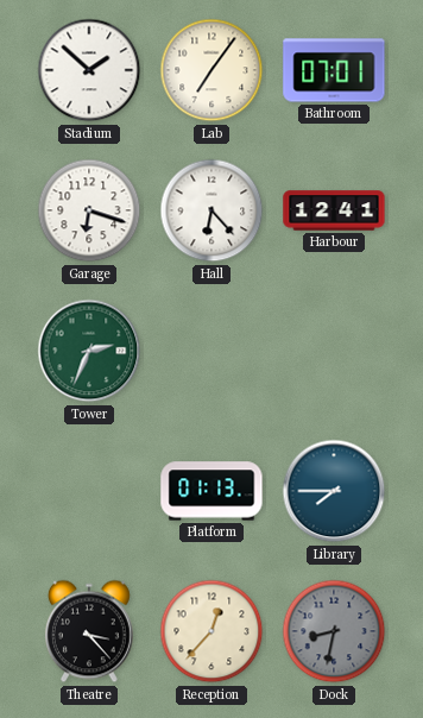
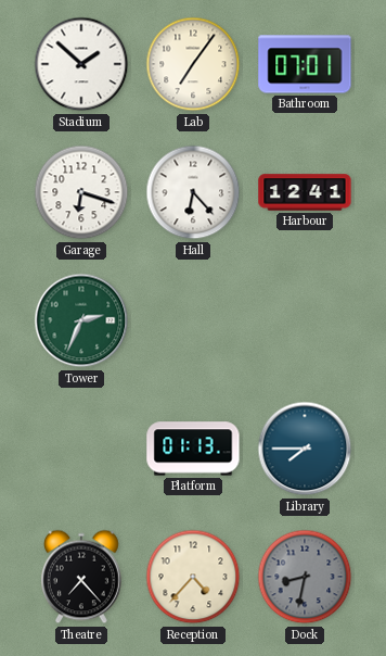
Theatre: 3:23 -> 7:23 (81, 577)
Reception: 12:37 -> 4:37 (193, 577)
